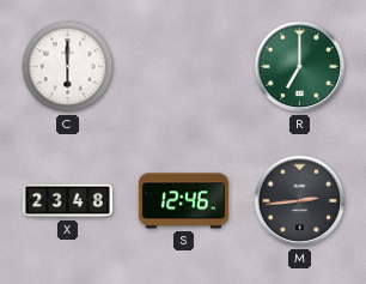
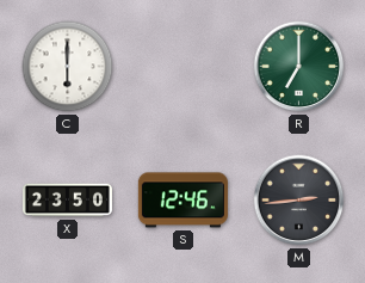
X: 23:48 -> 23:50 (67, 201)
